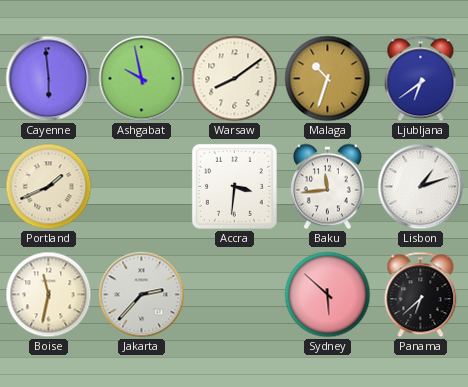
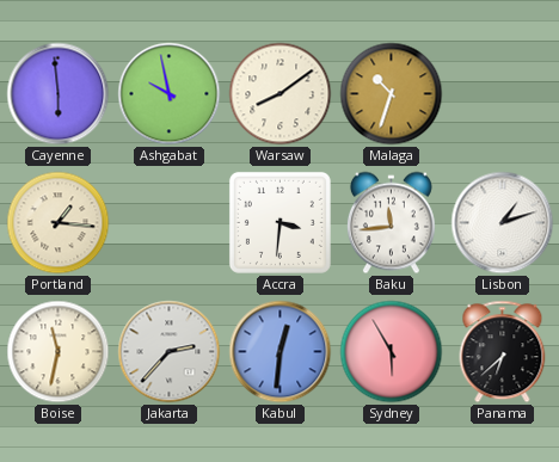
Ljubljana: 6:39 -> none (421, 79)
Portland: 1:41 -> 1:16 (59, 223)
Kabul: none -> 12:31 (281, 352)
Sydney: 5:52 -> 5:55 (392, 352)
